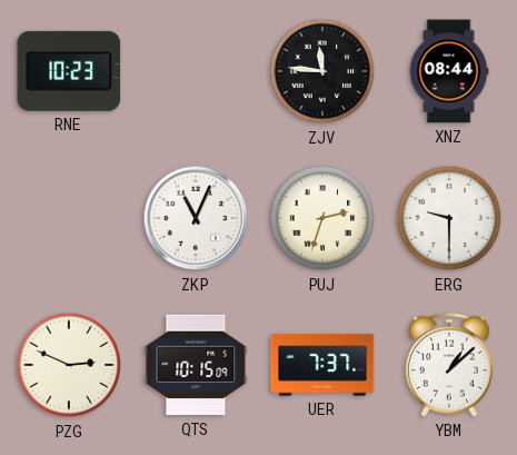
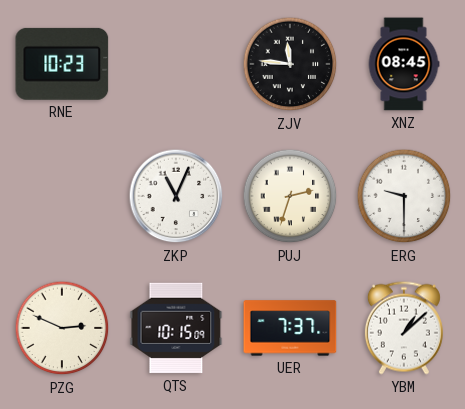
XNZ: 08:44 -> 08:45 (404, 64)
